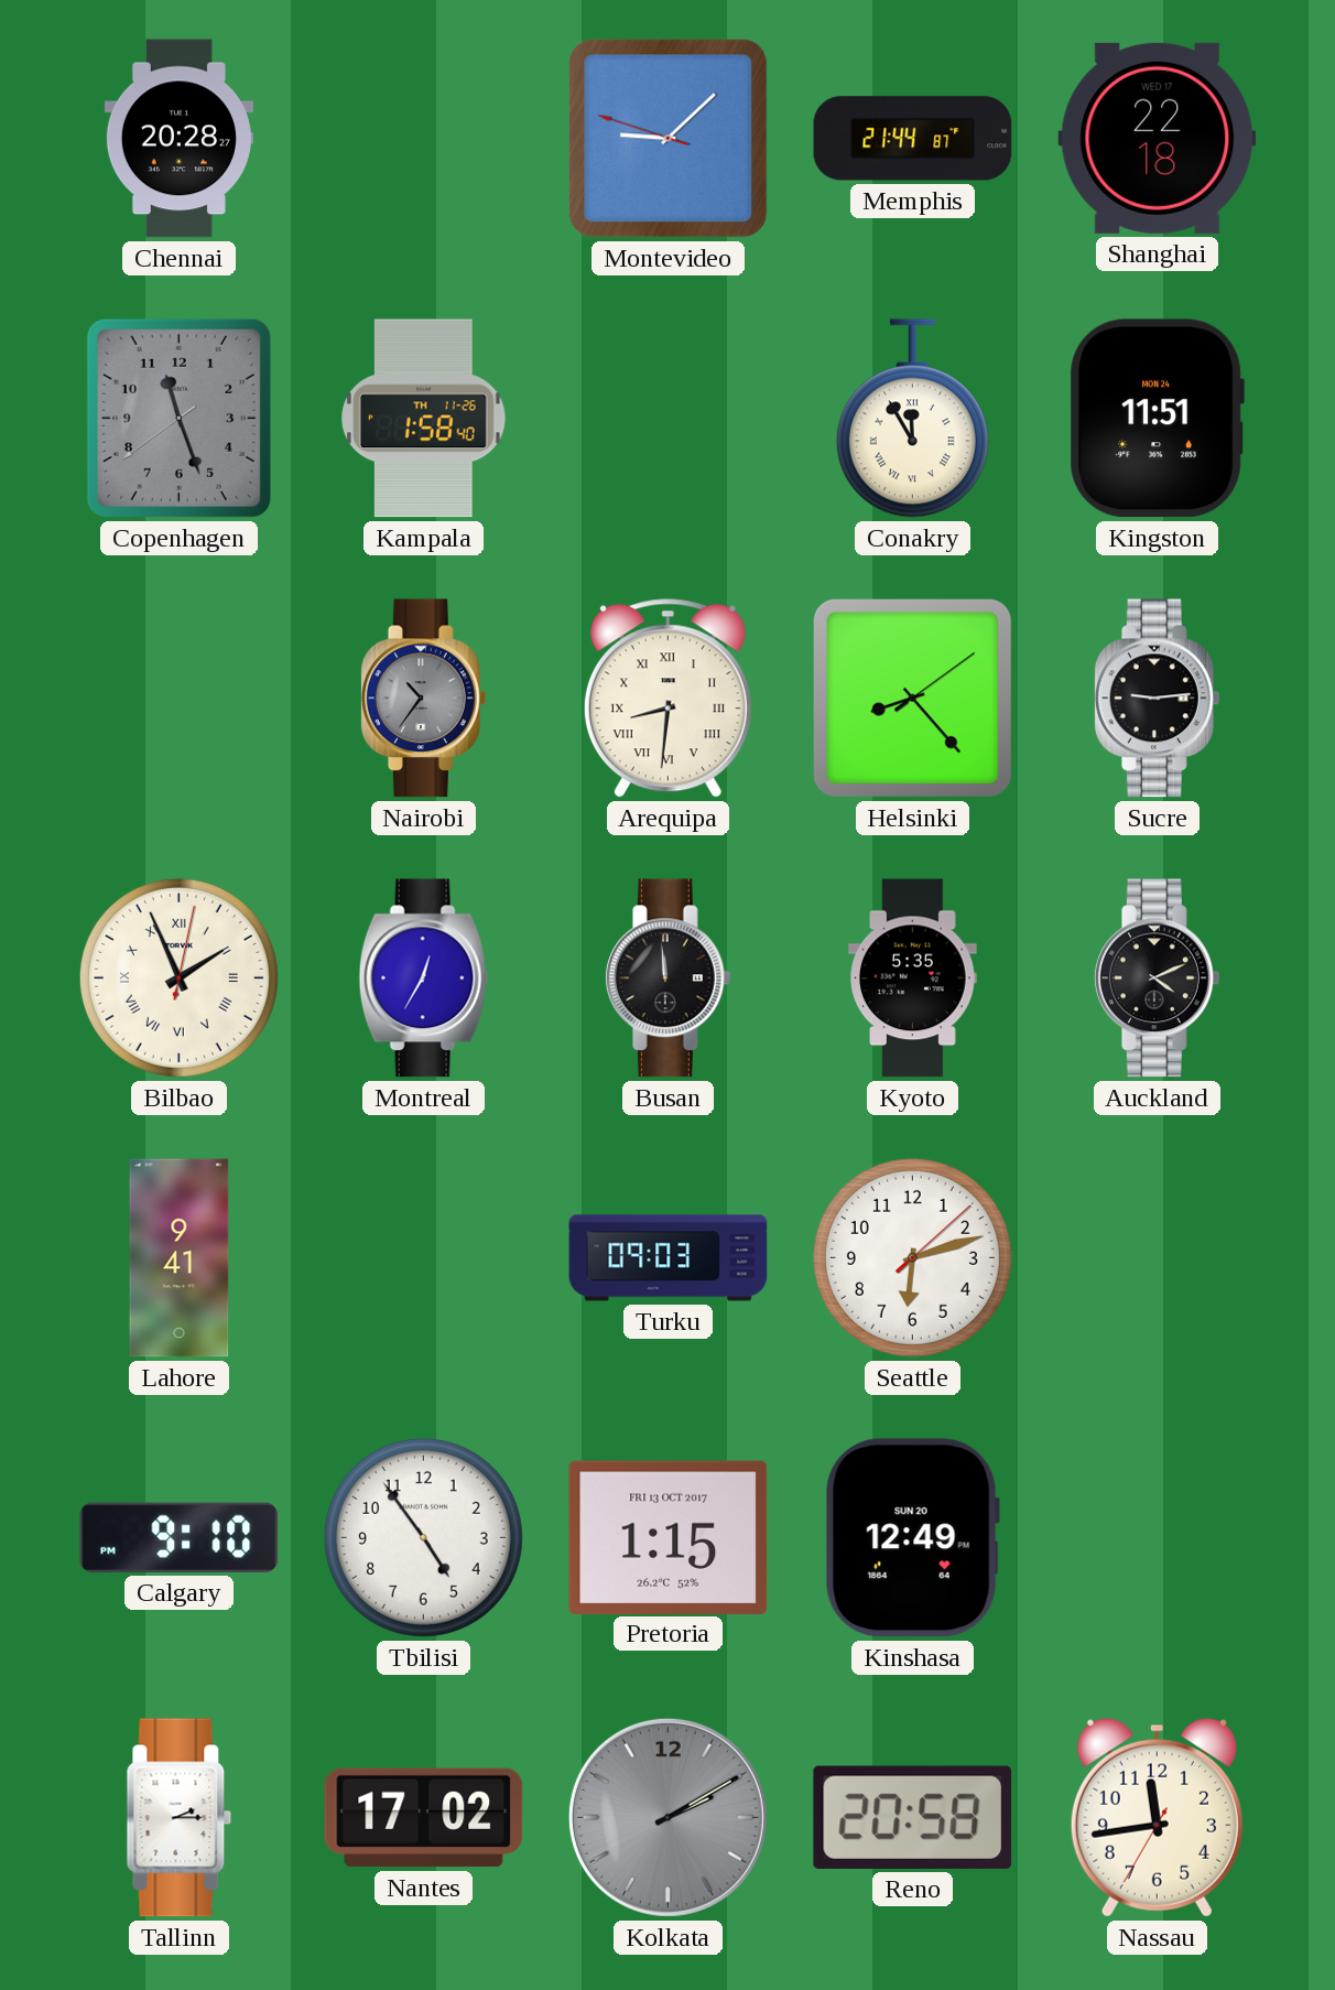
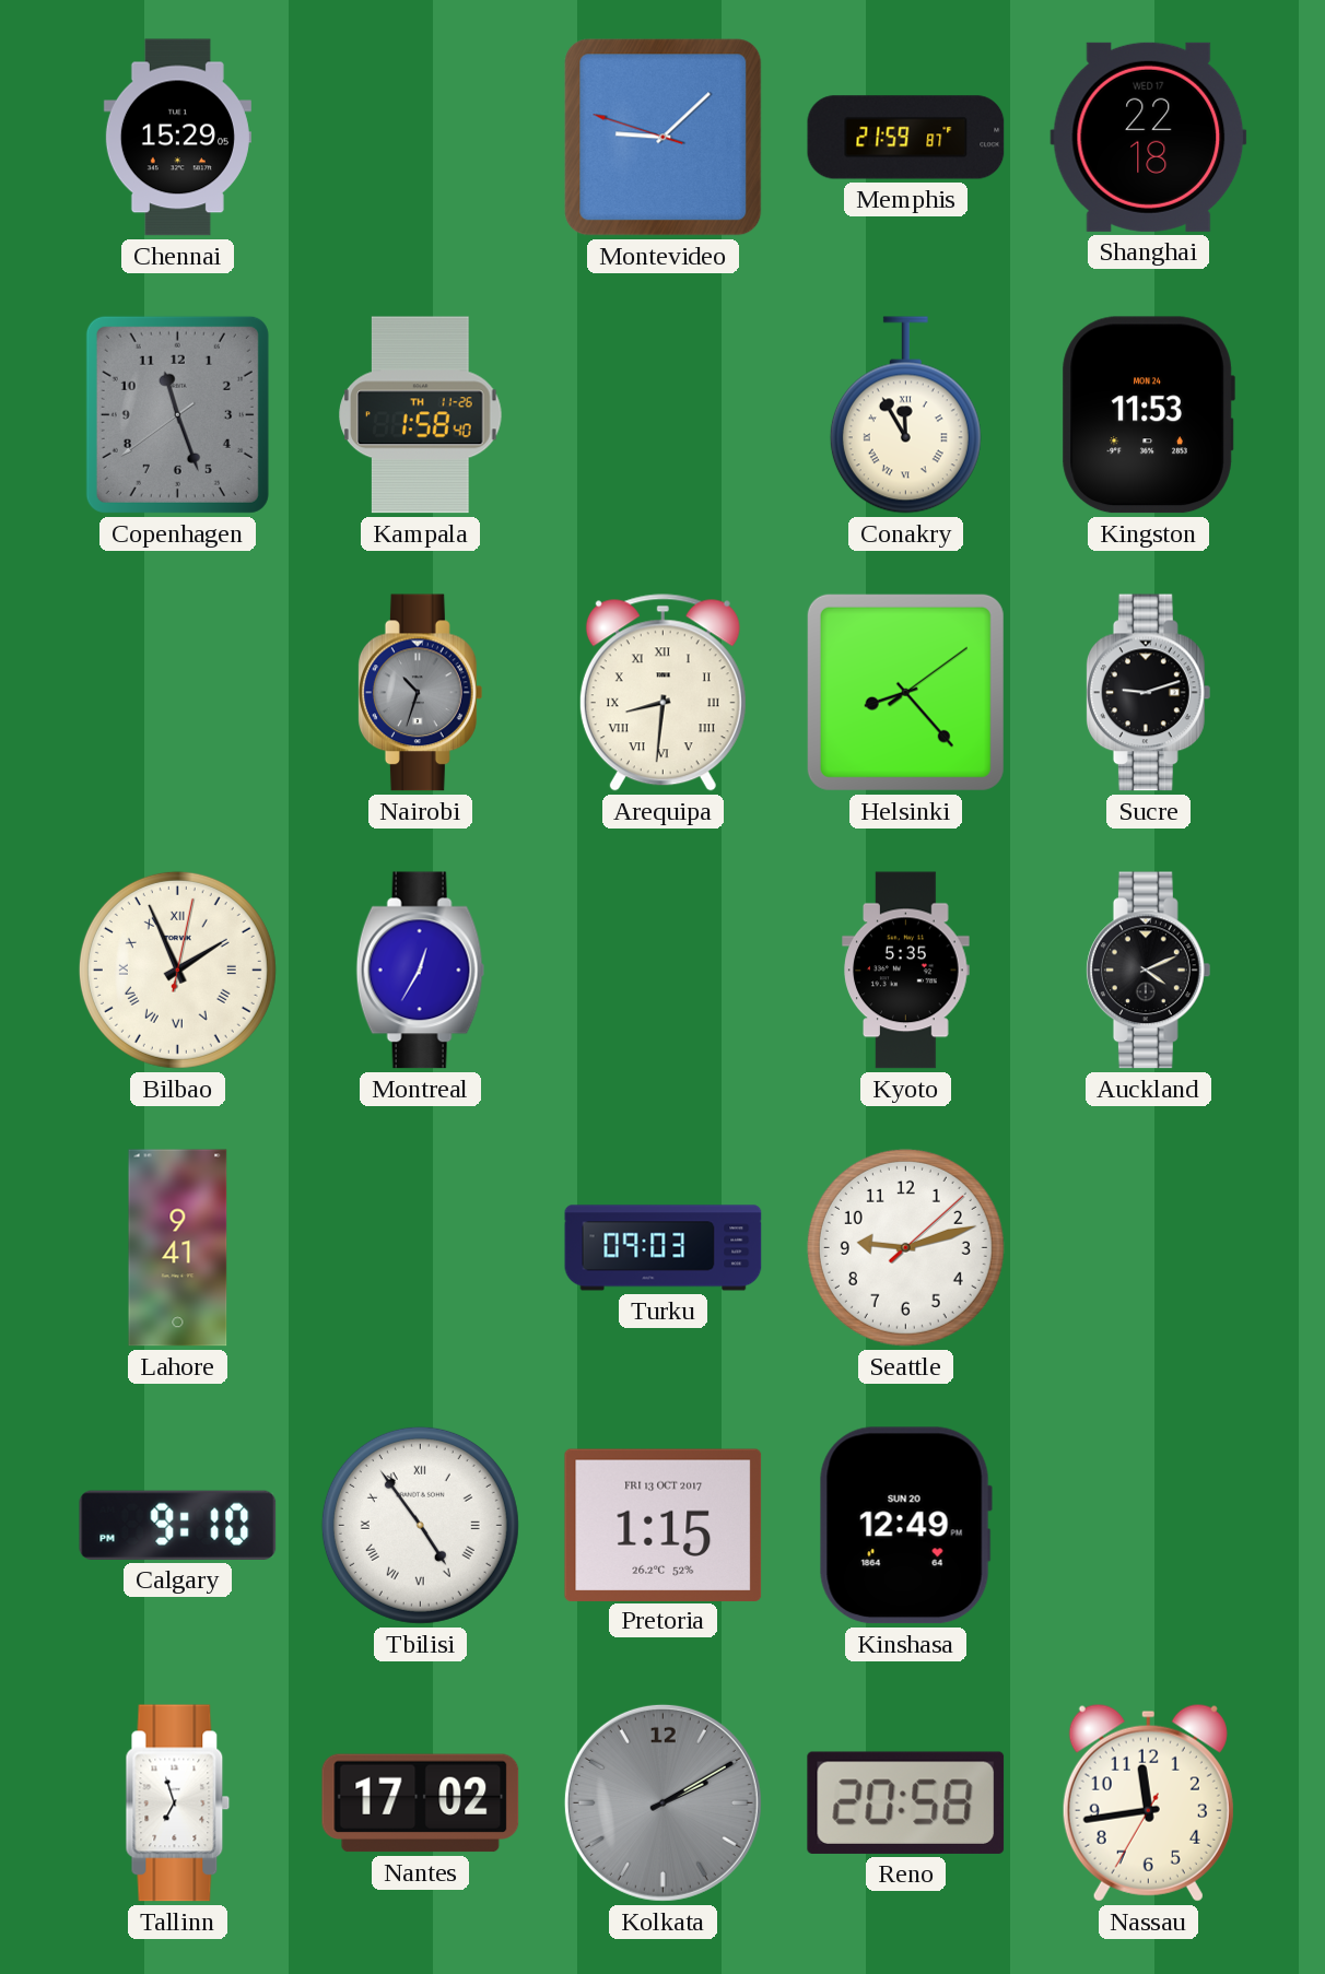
Chennai: 20:28 -> 15:29 (177, 138)
Memphis: 21:44 -> 21:59 (906, 138)
Kingston: 11:51 -> 11:53 (1148, 415)
Nairobi: 10:36 -> 10:33 (420, 693)
Sucre: 9:14 -> 9:12 (1148, 693)
Busan: 11:59 -> none (667, 978)
Seattle: 6:12 -> 9:12 (905, 1247)
Tbilisi numerals: Arabic -> Roman (420, 1525)
Tallinn: 2:15 -> 6:57 (178, 1803)
